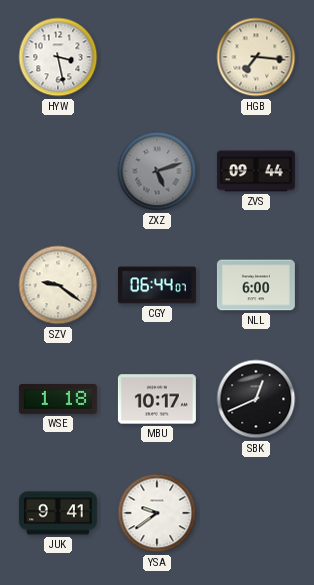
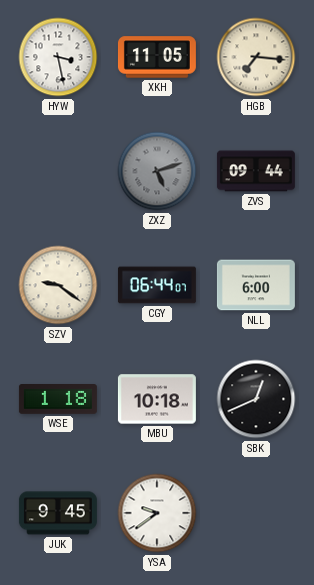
XKH: none -> 11:05 (157, 57)
MBU: 10:17 -> 10:18 (157, 399)
JUK: 9:41 -> 9:45 (58, 513)
